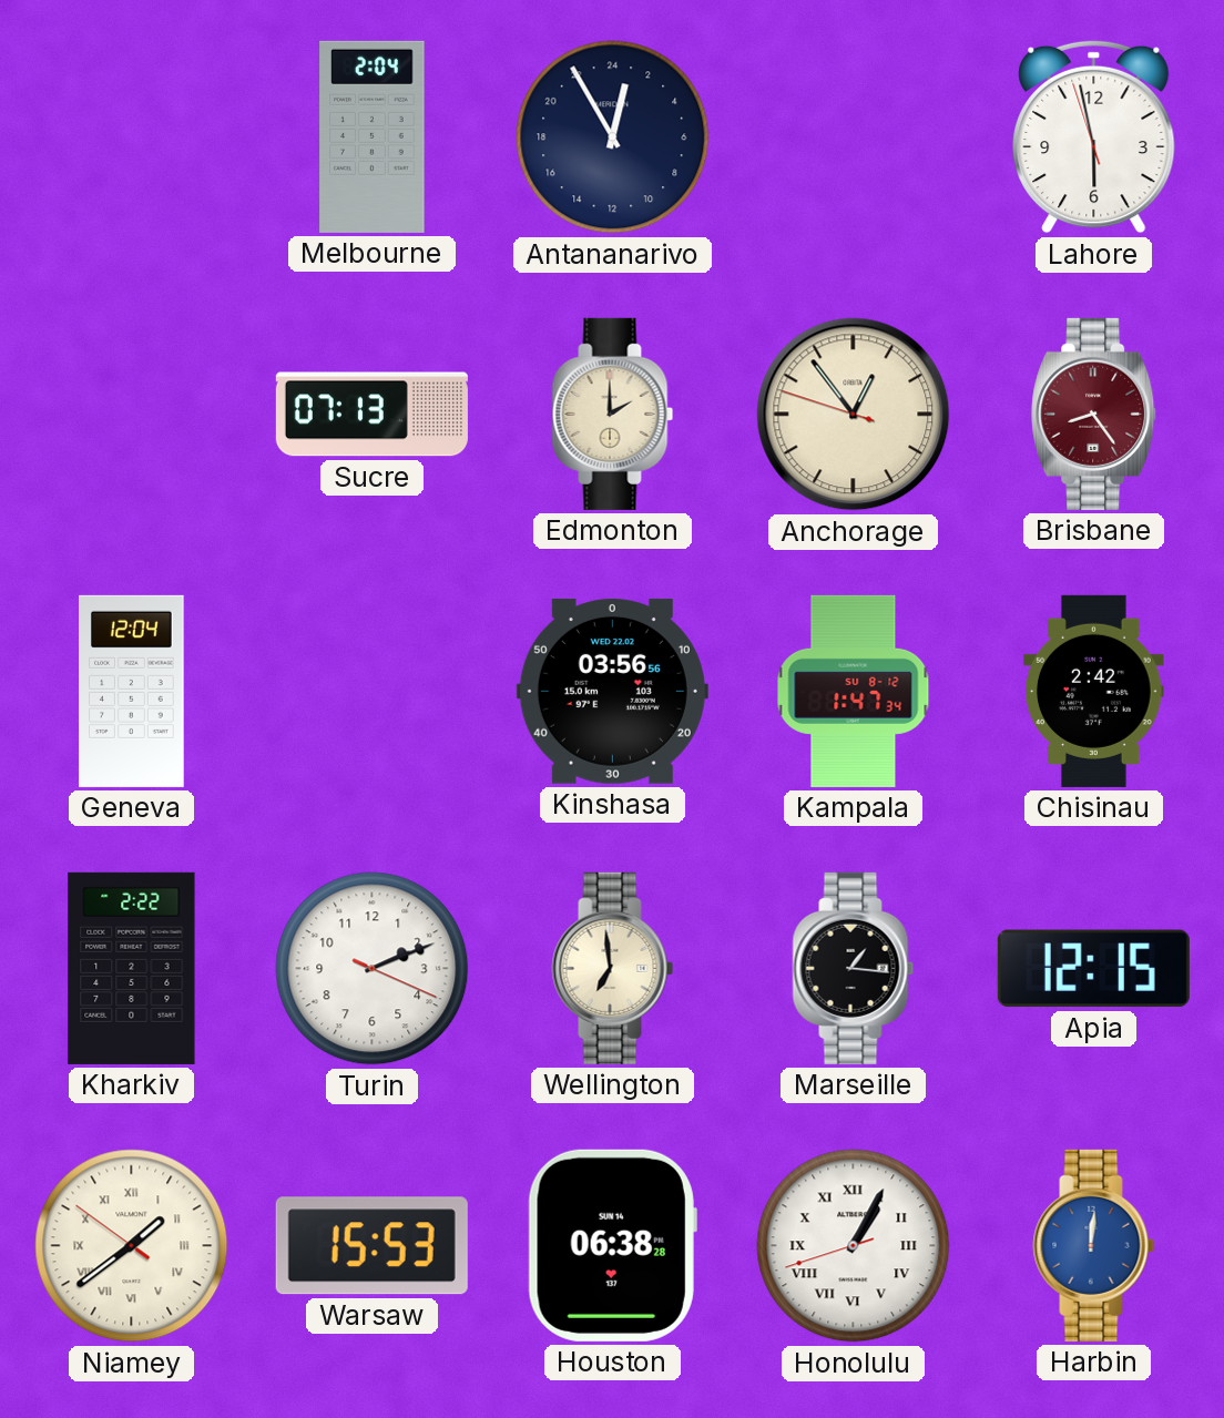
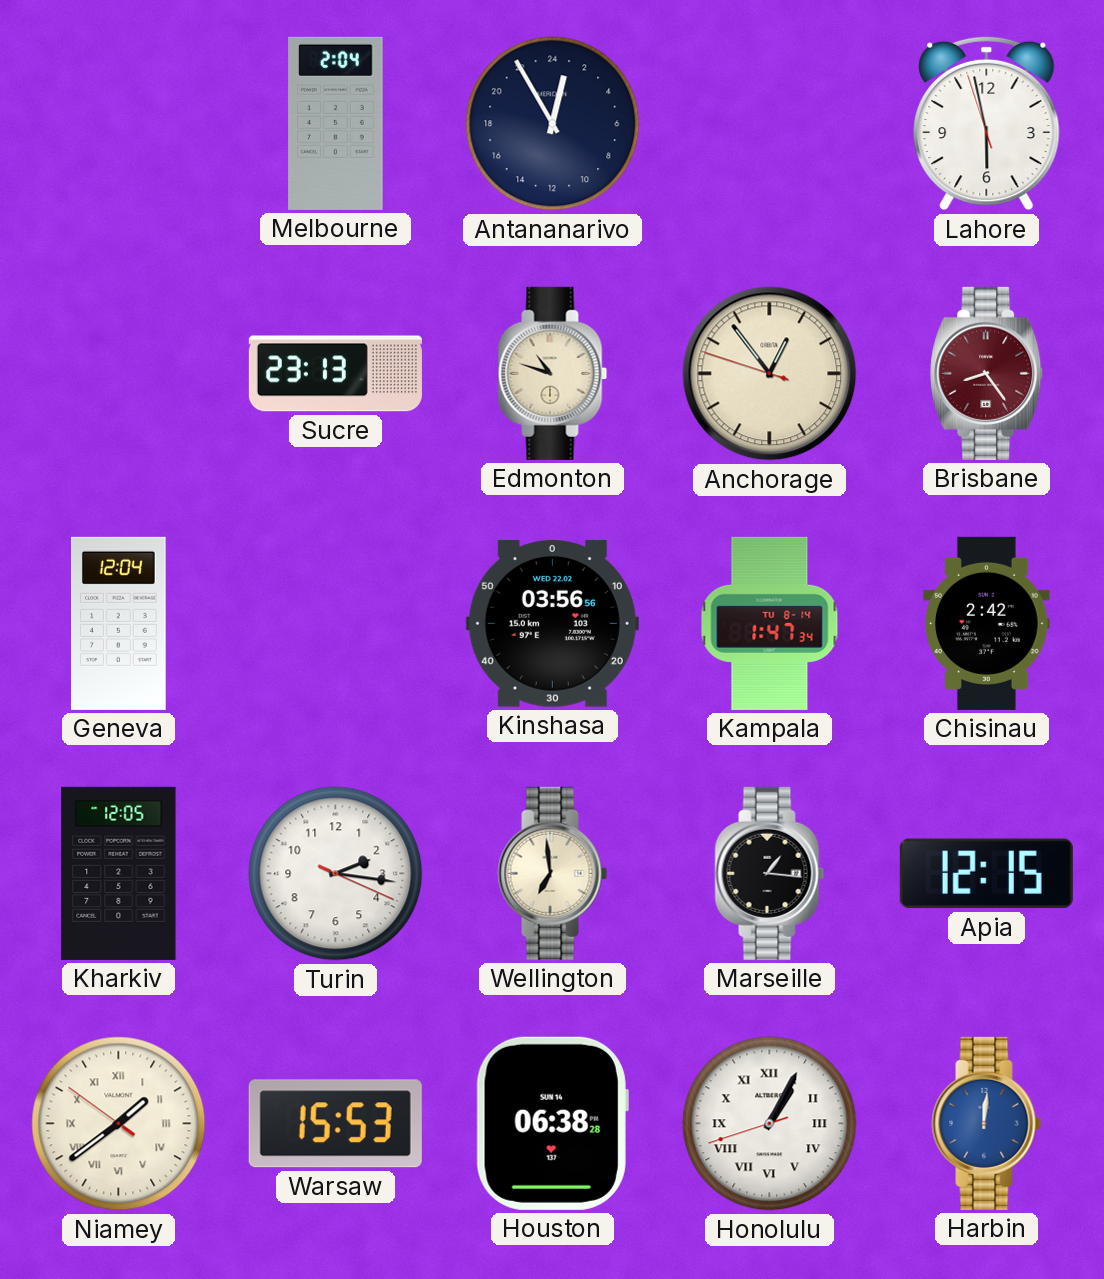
Sucre: 07:13 -> 23:13 (335, 374)
Edmonton: 2:00 -> 10:48 (553, 373)
Kampala date: SU 8-12 -> TU 8-14 (770, 623)
Kharkiv: 2:22 -> 12:05 (119, 873)
Turin: 2:11 -> 2:16 (336, 874)
